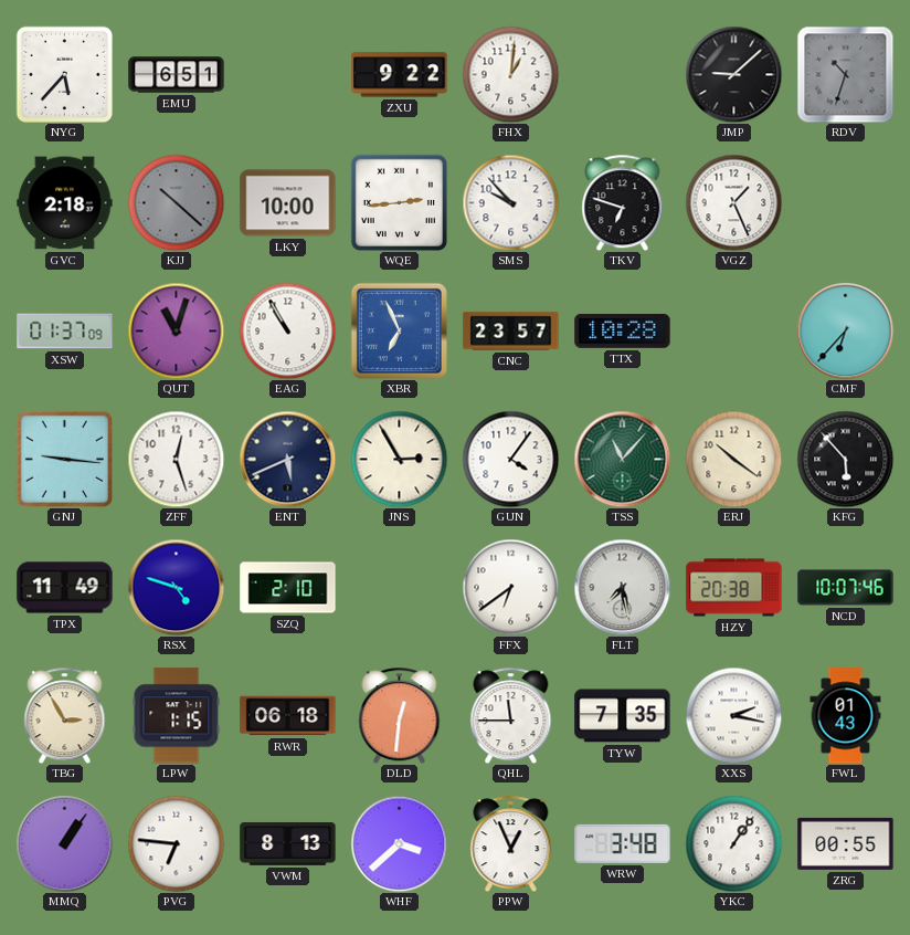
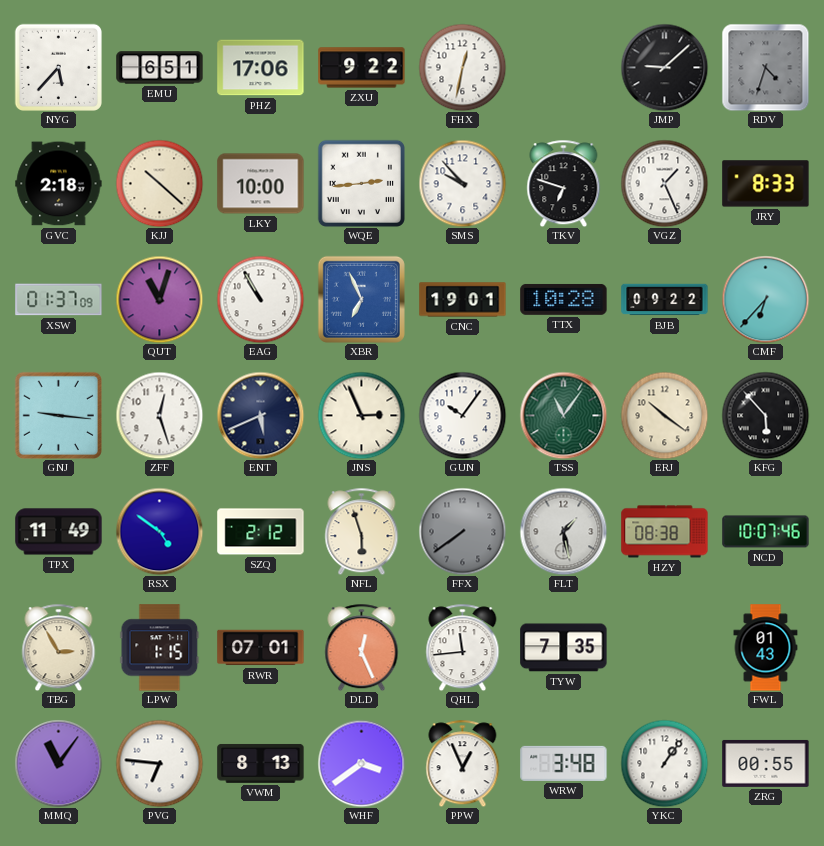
PHZ: none -> 17:06 (261, 68)
FHX: 1:01 -> 12:32 (462, 67)
RDV: 10:33 -> 4:33 (765, 67)
KJJ dial: grey -> cream (159, 183)
JRY: none -> 8:33 (766, 184)
CNC: 23:57 -> 19:01 (463, 300)
BJB: none -> 09:22 (665, 300)
JNS: 2:55 -> 2:56 (361, 415)
GUN: 4:06 -> 10:06 (462, 415)
TSS: 11:07 -> 11:06 (563, 415)
RSX: 4:48 -> 4:51 (159, 531)
SZQ: 2:10 -> 2:12 (261, 532)
NFL: none -> 5:57 (362, 531)
FFX: 6:39 -> 7:39 (462, 531)
FFX dial: white -> grey (462, 531)
FLT: 7:28 -> 1:28 (563, 531)
HZY: 20:38 -> 08:38 (665, 532)
RWR: 06:18 -> 07:01 (261, 648)
DLD: 12:31 -> 12:26 (362, 647)
QHL: 11:45 -> 11:44 (463, 647)
XXS: 2:17 -> none (733, 715)
MMQ: 1:06 -> 11:06 (58, 763)
WHF: 3:38 -> 3:39 (361, 763)
